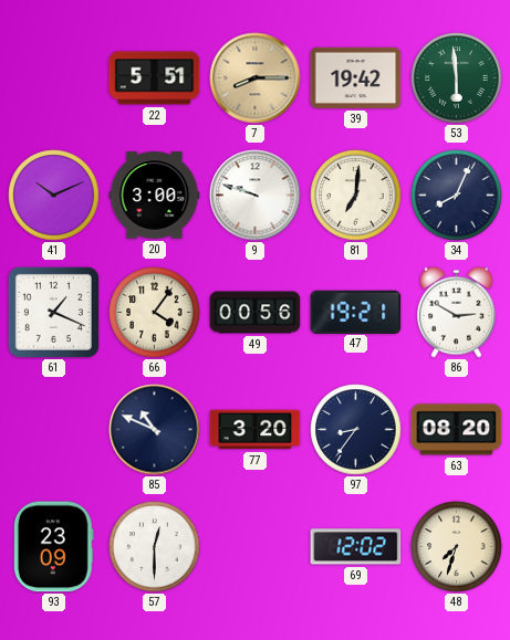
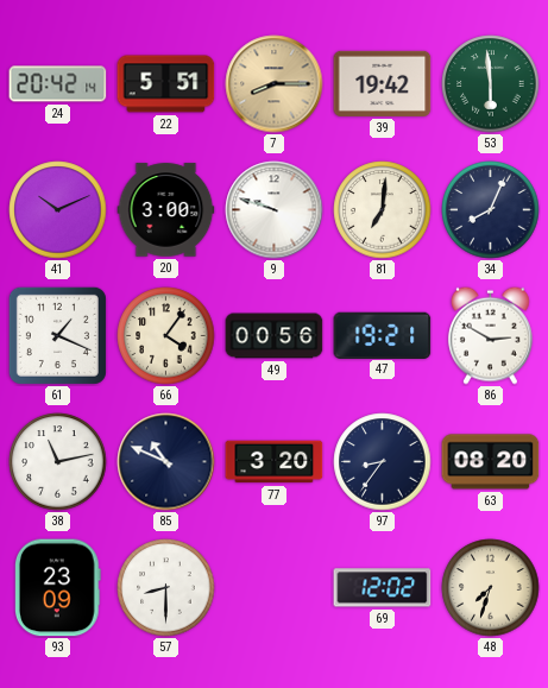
24: none -> 20:42 (58, 84)
38: none -> 11:13 (58, 462)
57: 12:30 -> 8:30 (166, 588)
